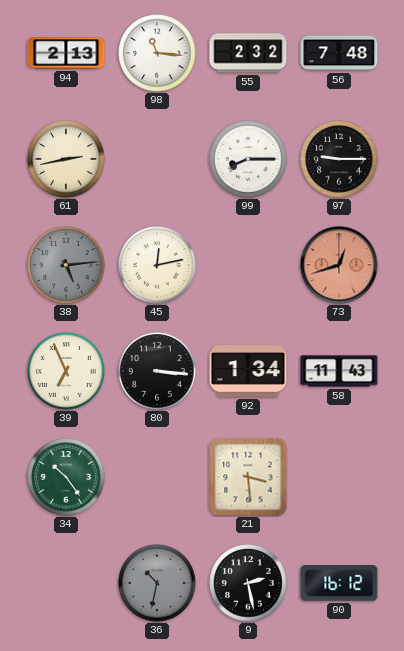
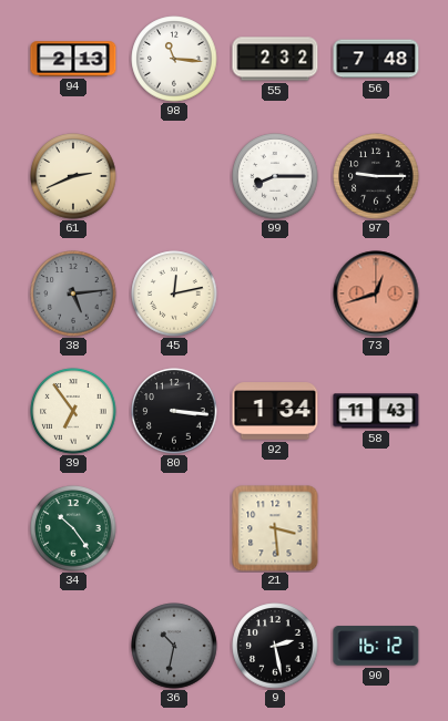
61: 2:43 -> 2:41 (73, 176)
39: 6:56 -> 6:54 (73, 411)
